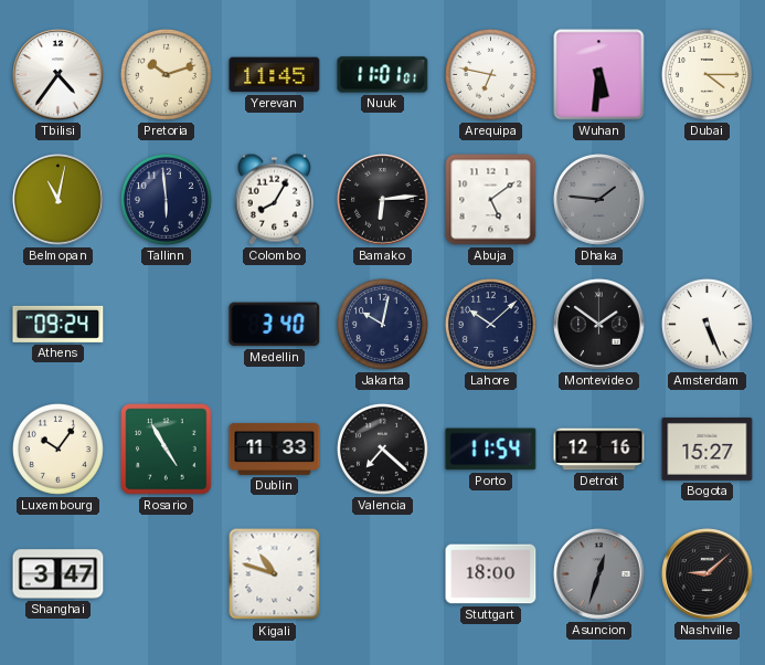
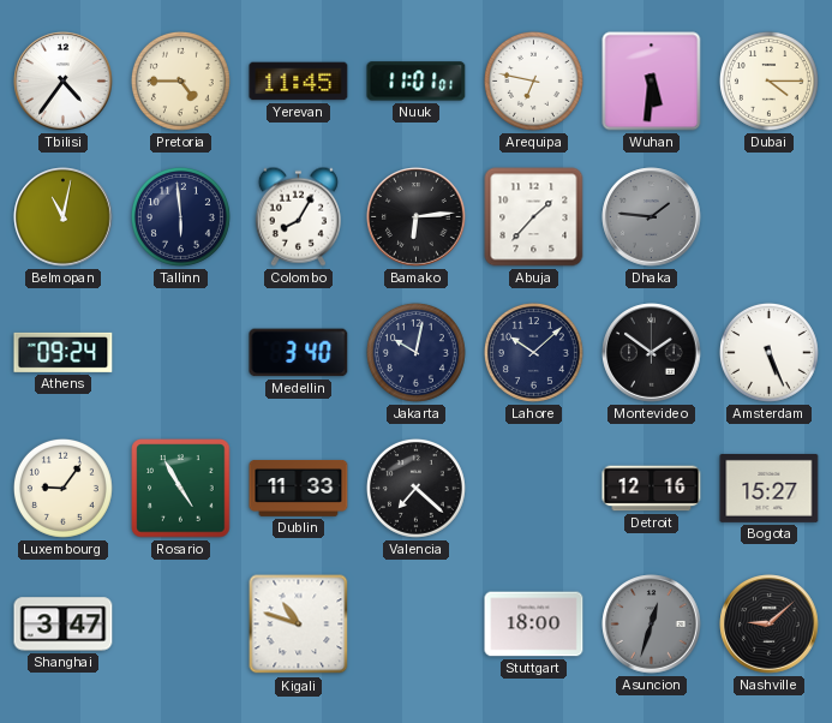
Pretoria: 10:12 -> 4:45 (180, 80)
Abuja: 5:09 -> 1:37 (534, 217)
Luxembourg: 10:06 -> 9:06 (62, 488)
Porto: 11:54 -> none (491, 450)
